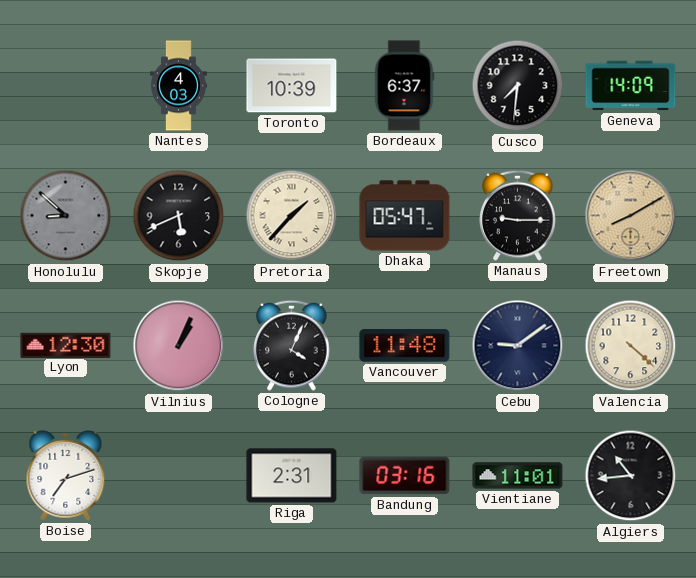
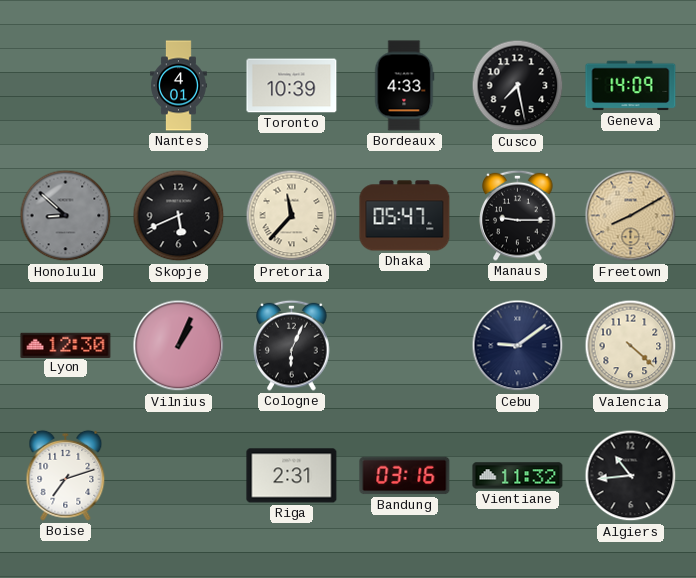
Nantes: 4:03 -> 4:01 (179, 86)
Bordeaux: 6:37 -> 4:33 (404, 86)
Cusco: 7:31 -> 7:28 (518, 86)
Pretoria: 1:37 -> 11:37 (292, 216)
Cologne: 4:04 -> 6:04 (292, 345)
Vancouver: 11:48 -> none (405, 346)
Vientiane: 11:01 -> 11:32 (518, 476)
